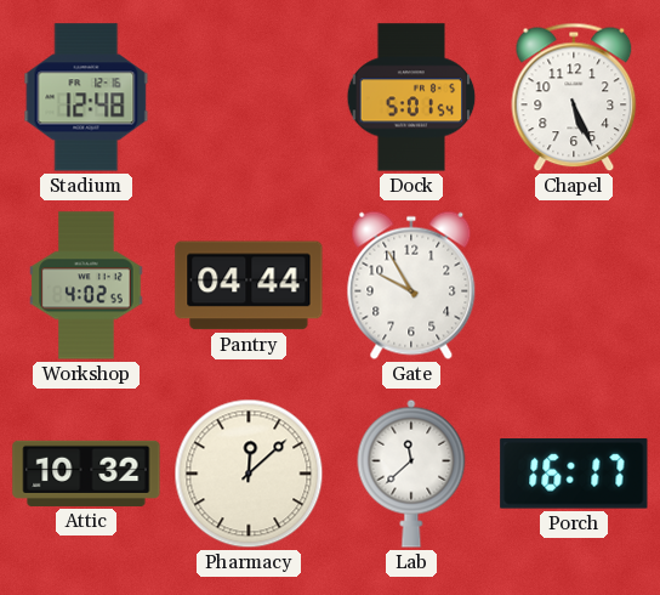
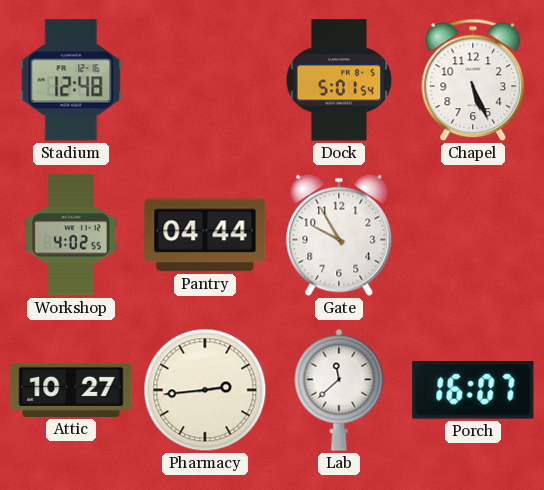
Attic: 10:32 -> 10:27 (71, 390)
Pharmacy: 12:08 -> 2:44 (205, 390)
Porch: 16:17 -> 16:07 (473, 391)
